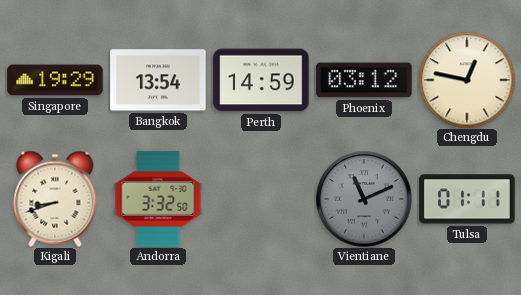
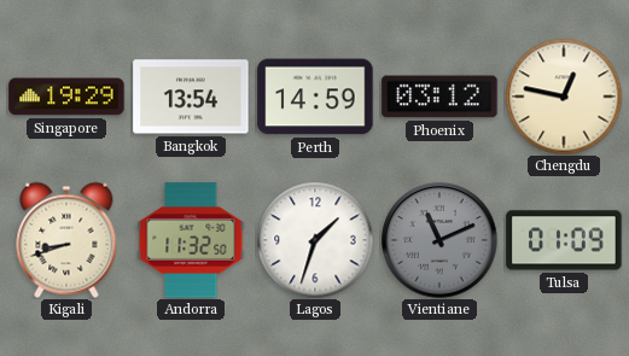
Andorra: 3:32 -> 11:32 (191, 240)
Lagos: none -> 1:33 (315, 240)
Tulsa: 01:11 -> 01:09 (564, 240)
